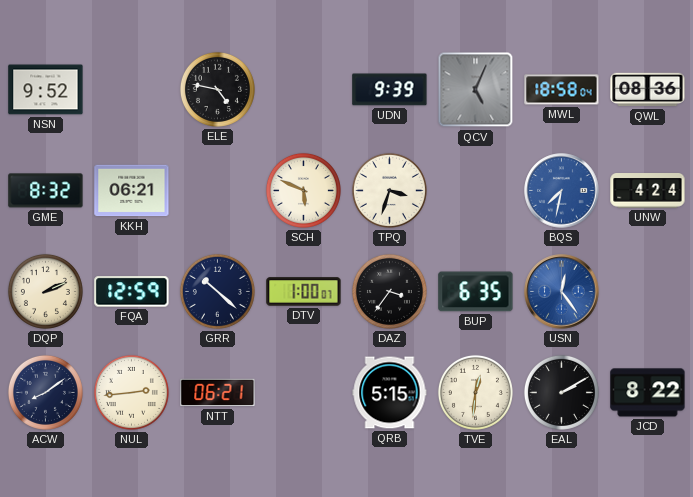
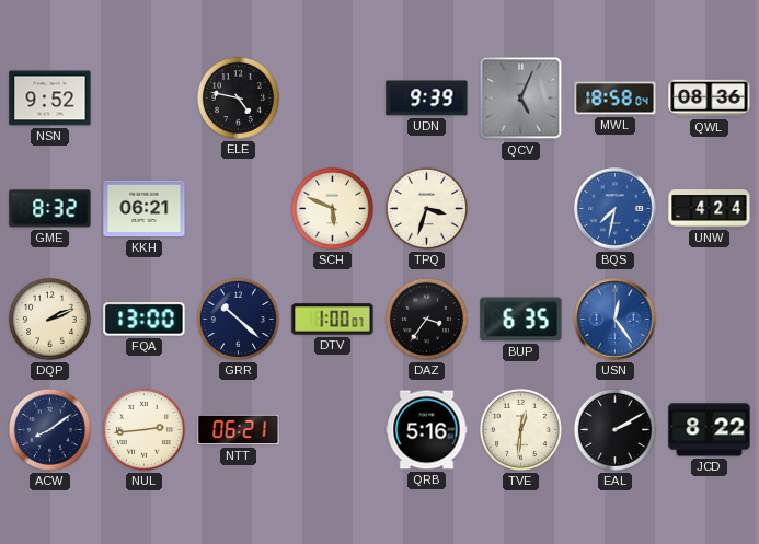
FQA: 12:59 -> 13:00 (145, 320)
QRB: 5:15 -> 5:16 (427, 430)
